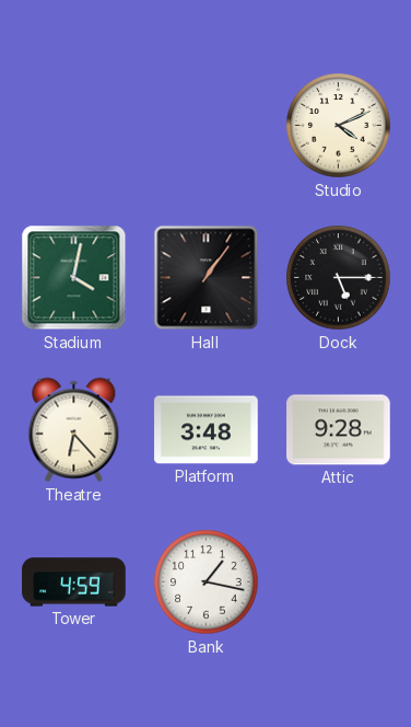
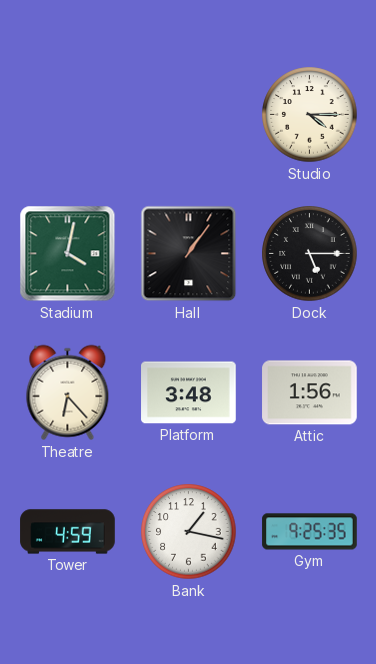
Studio: 4:11 -> 4:15 (310, 115)
Attic: 9:28 -> 1:56 (310, 393)
Gym: none -> 9:25 (310, 532)
